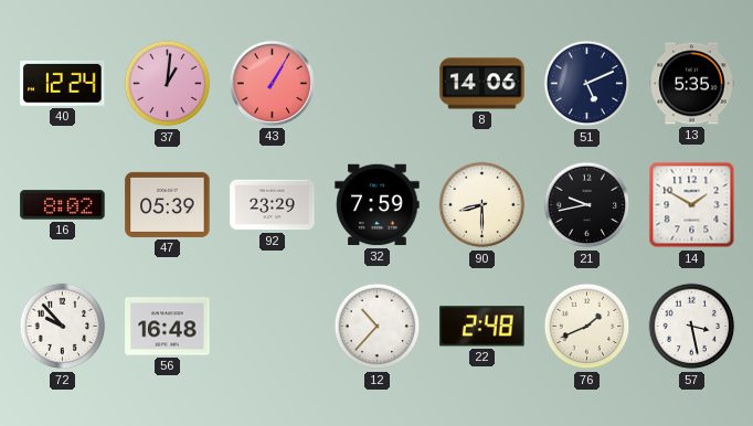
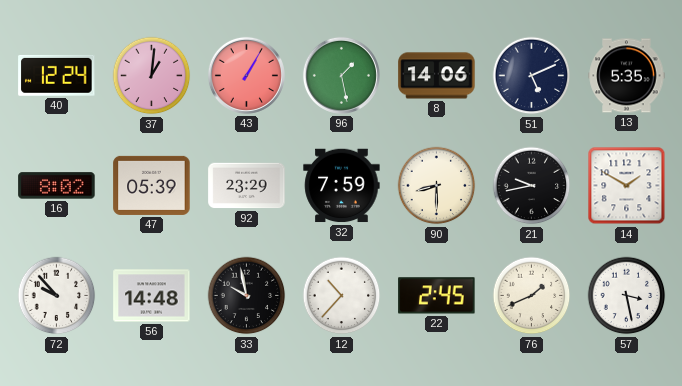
96: none -> 1:28 (341, 75)
56: 16:48 -> 14:48 (152, 296)
33: none -> 9:58 (247, 296)
22: 2:48 -> 2:45 (437, 296)
